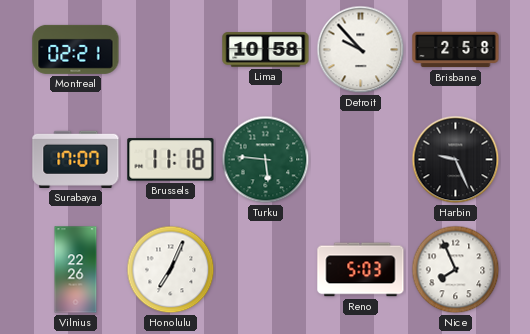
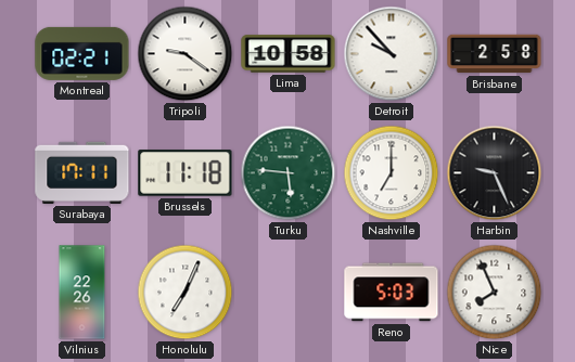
Tripoli: none -> 9:21 (186, 54)
Surabaya: 17:07 -> 17:11 (82, 172)
Nashville: none -> 7:00 (392, 173)
